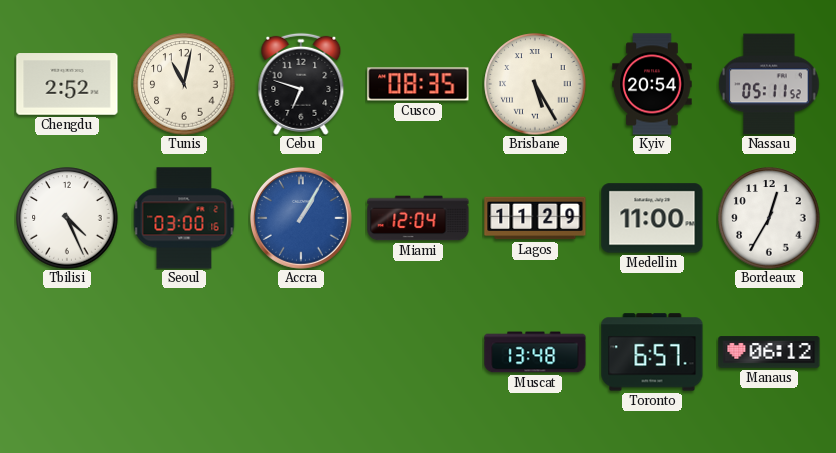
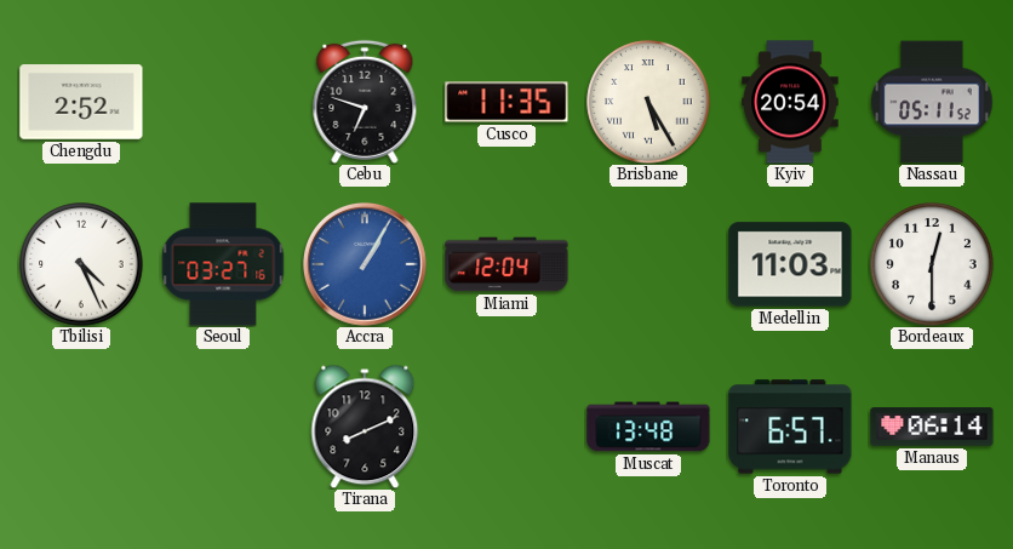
Tunis: 11:02 -> none (184, 84)
Cusco: 08:35 -> 11:35 (506, 102)
Seoul: 03:00 -> 03:27 (223, 264)
Lagos: 11:29 -> none (535, 218)
Medellin: 11:00 -> 11:03 (790, 264)
Bordeaux: 12:35 -> 12:30 (932, 264)
Tirana: none -> 8:11 (365, 427)
Manaus: 06:12 -> 06:14 (932, 427)
